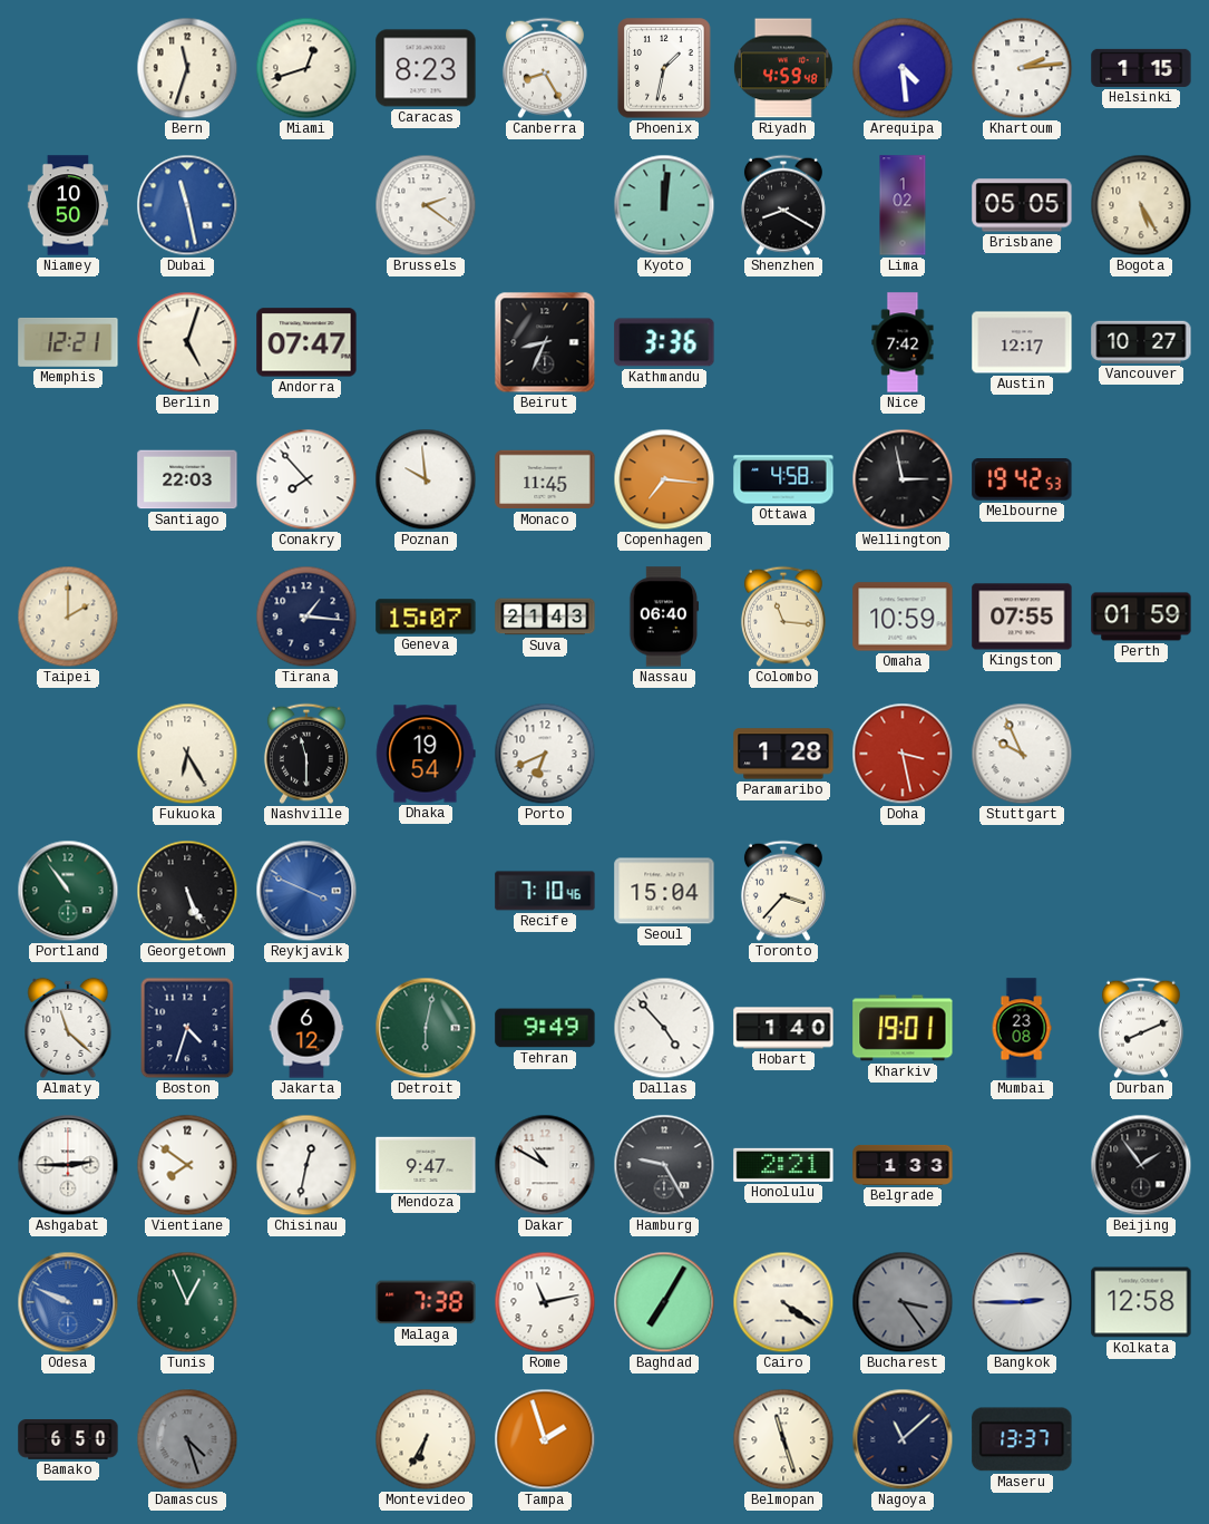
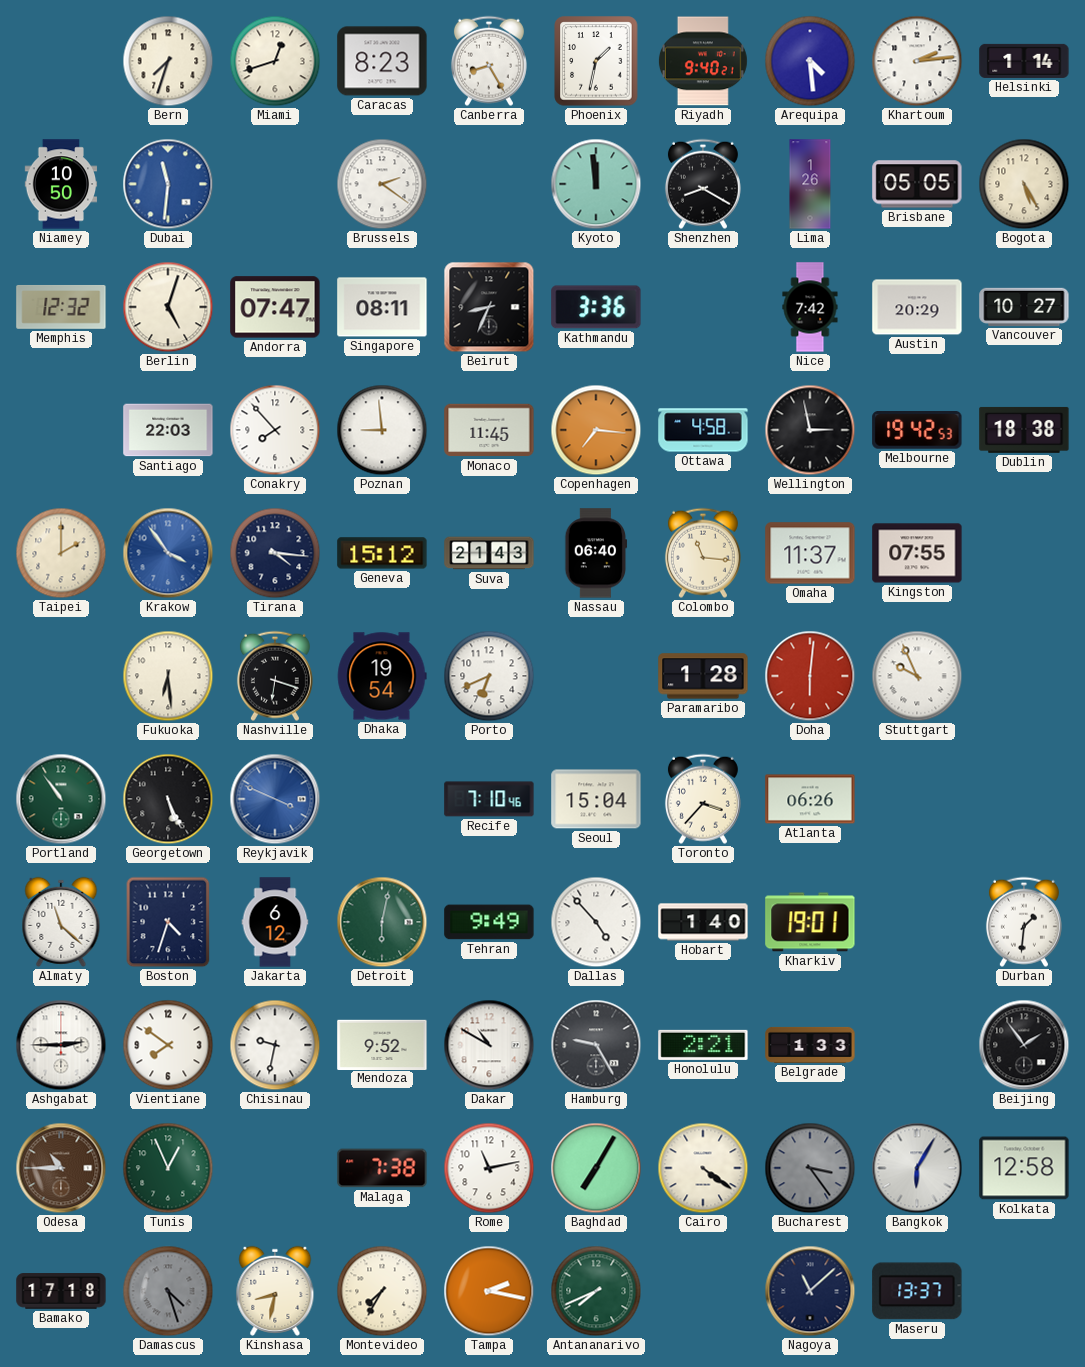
Bern: 11:33 -> 7:33 (168, 61)
Riyadh: 4:59 -> 9:40 (703, 61)
Helsinki: 1:15 -> 1:14 (1024, 61)
Dubai: 11:28 -> 11:31 (168, 184)
Kyoto: 12:01 -> 11:59 (596, 184)
Lima: 1:02 -> 1:26 (810, 184)
Memphis: 12:21 -> 12:32 (61, 307)
Singapore: none -> 08:11 (382, 307)
Austin: 12:17 -> 20:29 (917, 307)
Poznan: 9:59 -> 8:59 (382, 430)
Dublin: none -> 18:38 (1024, 430)
Krakow: none -> 3:54 (168, 553)
Tirana: 1:16 -> 4:16 (275, 553)
Geneva: 15:07 -> 15:12 (382, 553)
Omaha: 10:59 -> 11:37 (810, 553)
Perth: 01:59 -> none (1141, 617)
Fukuoka: 6:25 -> 6:29 (168, 676)
Nashville: 11:30 -> 6:18 (275, 676)
Doha: 3:28 -> 6:01 (810, 676)
Atlanta: none -> 06:26 (810, 799)
Mumbai: 23:08 -> none (1022, 1028)
Durban: 8:11 -> 1:31 (1024, 922)
Chisinau: 12:32 -> 9:32 (275, 1045)
Mendoza: 9:47 -> 9:52 (382, 1044)
Odesa: 9:49 -> 10:45 (61, 1168)
Odesa dial: blue -> brown (61, 1168)
Bangkok: 2:45 -> 6:05 (917, 1168)
Bamako: 6:50 -> 17:18 (61, 1291)
Kinshasa: none -> 8:32 (275, 1291)
Montevideo: 6:35 -> 7:35 (382, 1291)
Tampa: 1:57 -> 2:17 (489, 1291)
Antananarivo: none -> 7:41 (596, 1291)
Belmopan: 11:27 -> none (783, 1439)
